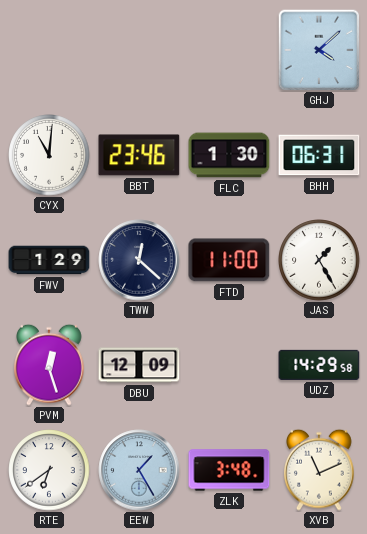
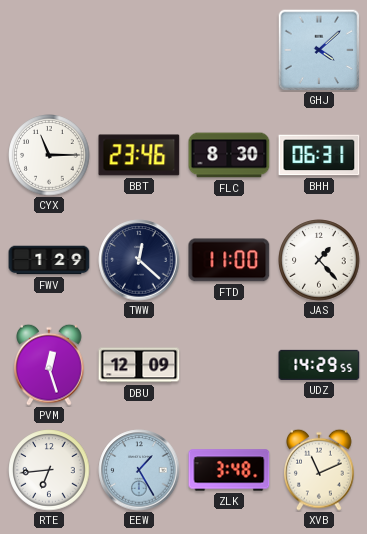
CYX: 11:01 -> 11:15 (49, 155)
FLC: 1:30 -> 8:30 (229, 155)
JAS: 1:25 -> 1:23 (319, 260)
UDZ: 14:29:58 -> 14:29:55 (319, 365)
RTE: 6:39 -> 6:44 (49, 470)
